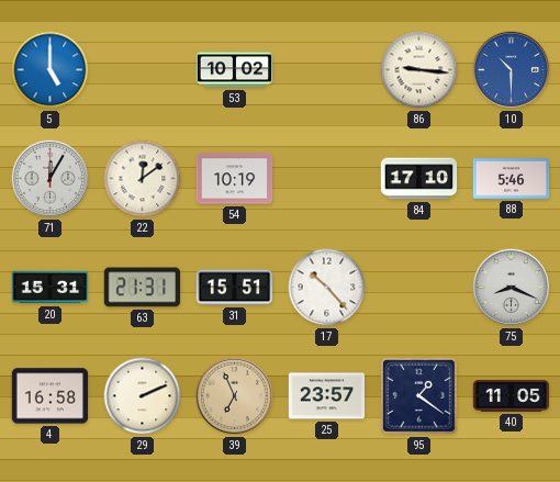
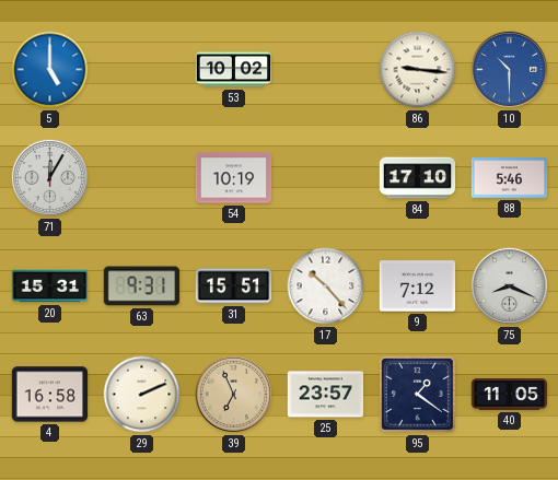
22: 12:09 -> none (143, 179)
63: 21:31 -> 9:31 (142, 286)
9: none -> 7:12 (418, 286)
